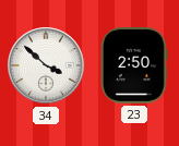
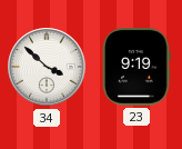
23: 2:50 -> 9:19 (138, 68)
